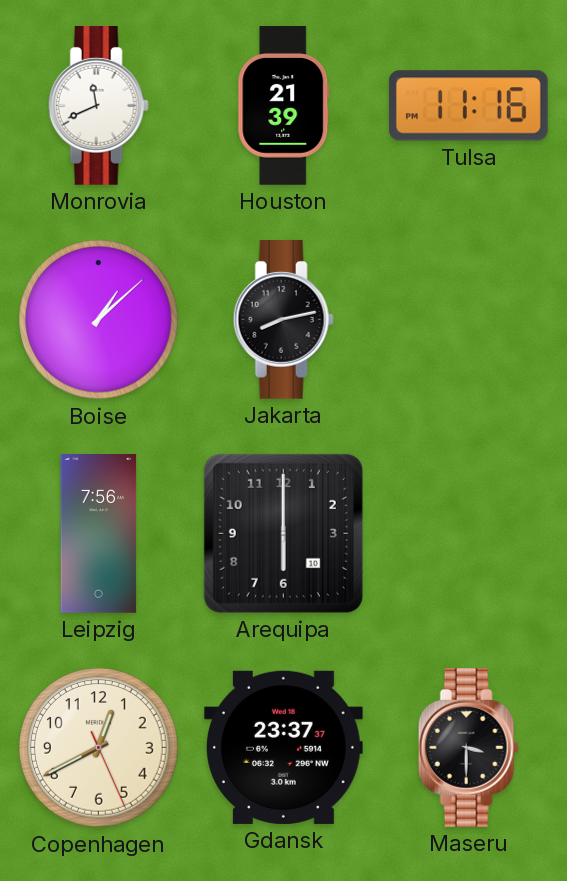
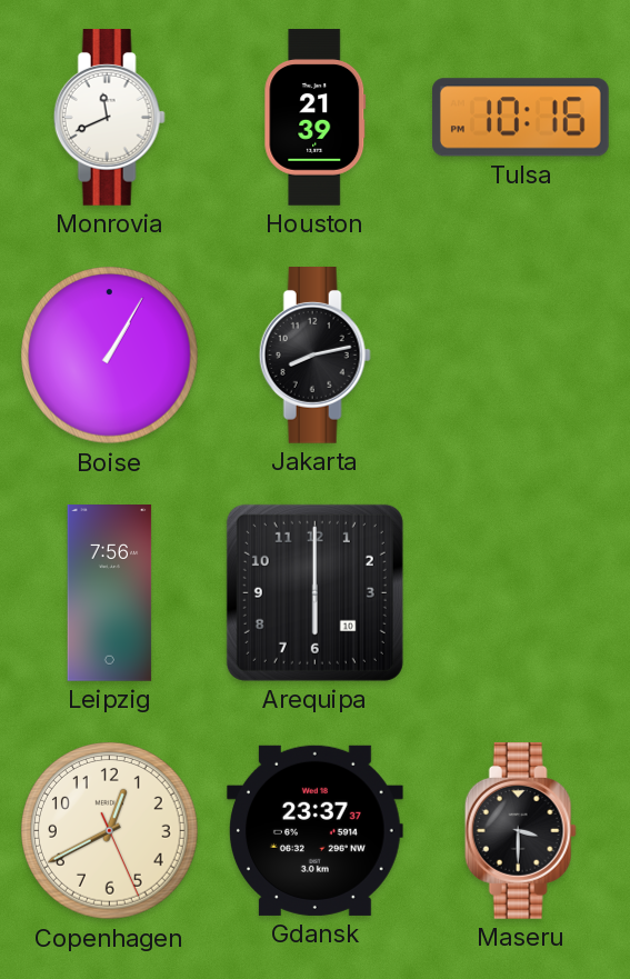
Tulsa: 11:16 -> 10:16 (520, 118)
Boise: 1:08 -> 1:05 (110, 356)
